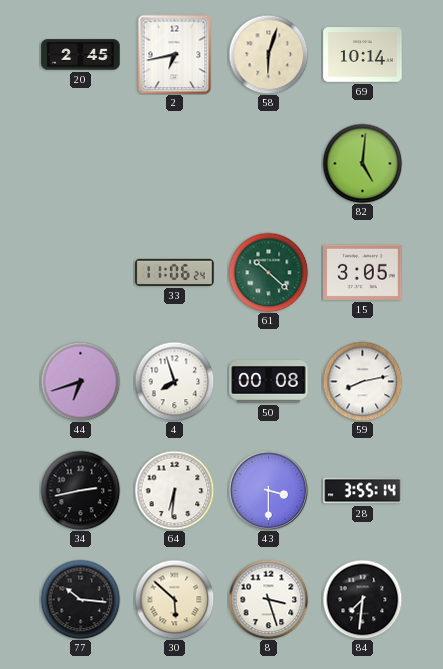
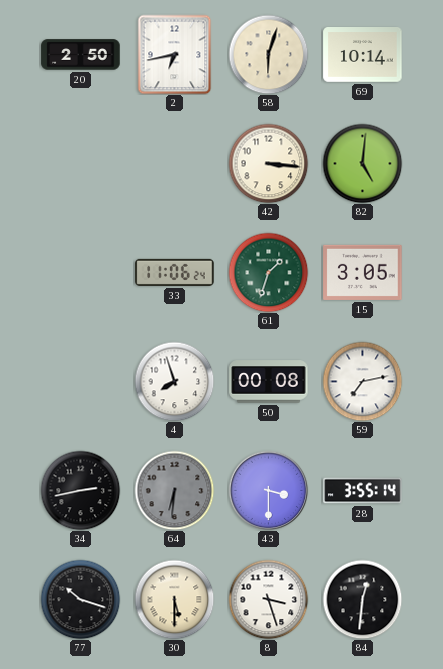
20: 2:45 -> 2:50 (81, 55)
42: none -> 3:16 (268, 163)
61: 10:22 -> 1:33 (268, 272)
44: 6:42 -> none (80, 381)
59: 8:13 -> 7:13 (362, 381)
64 dial: white -> grey (174, 490)
77: 10:16 -> 10:18 (80, 599)
30: 5:52 -> 5:30 (174, 599)
84: 7:31 -> 12:31 (362, 599)
